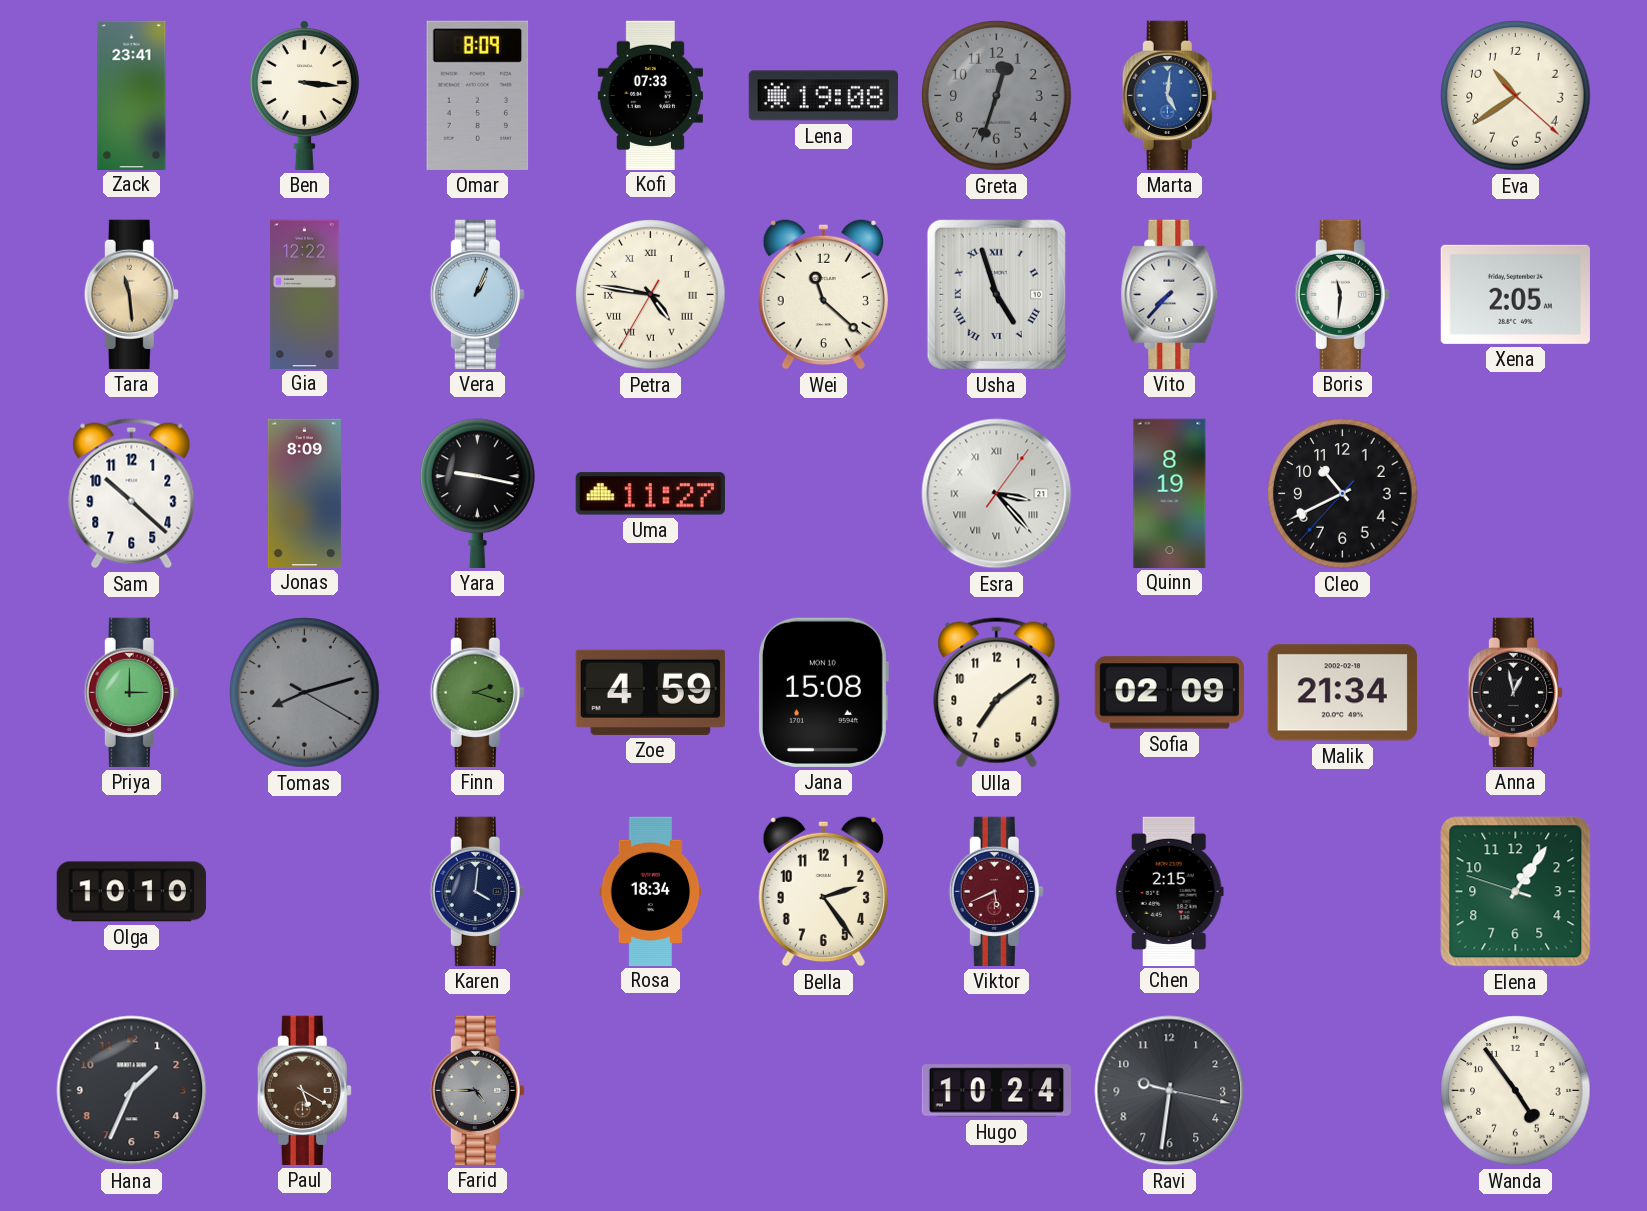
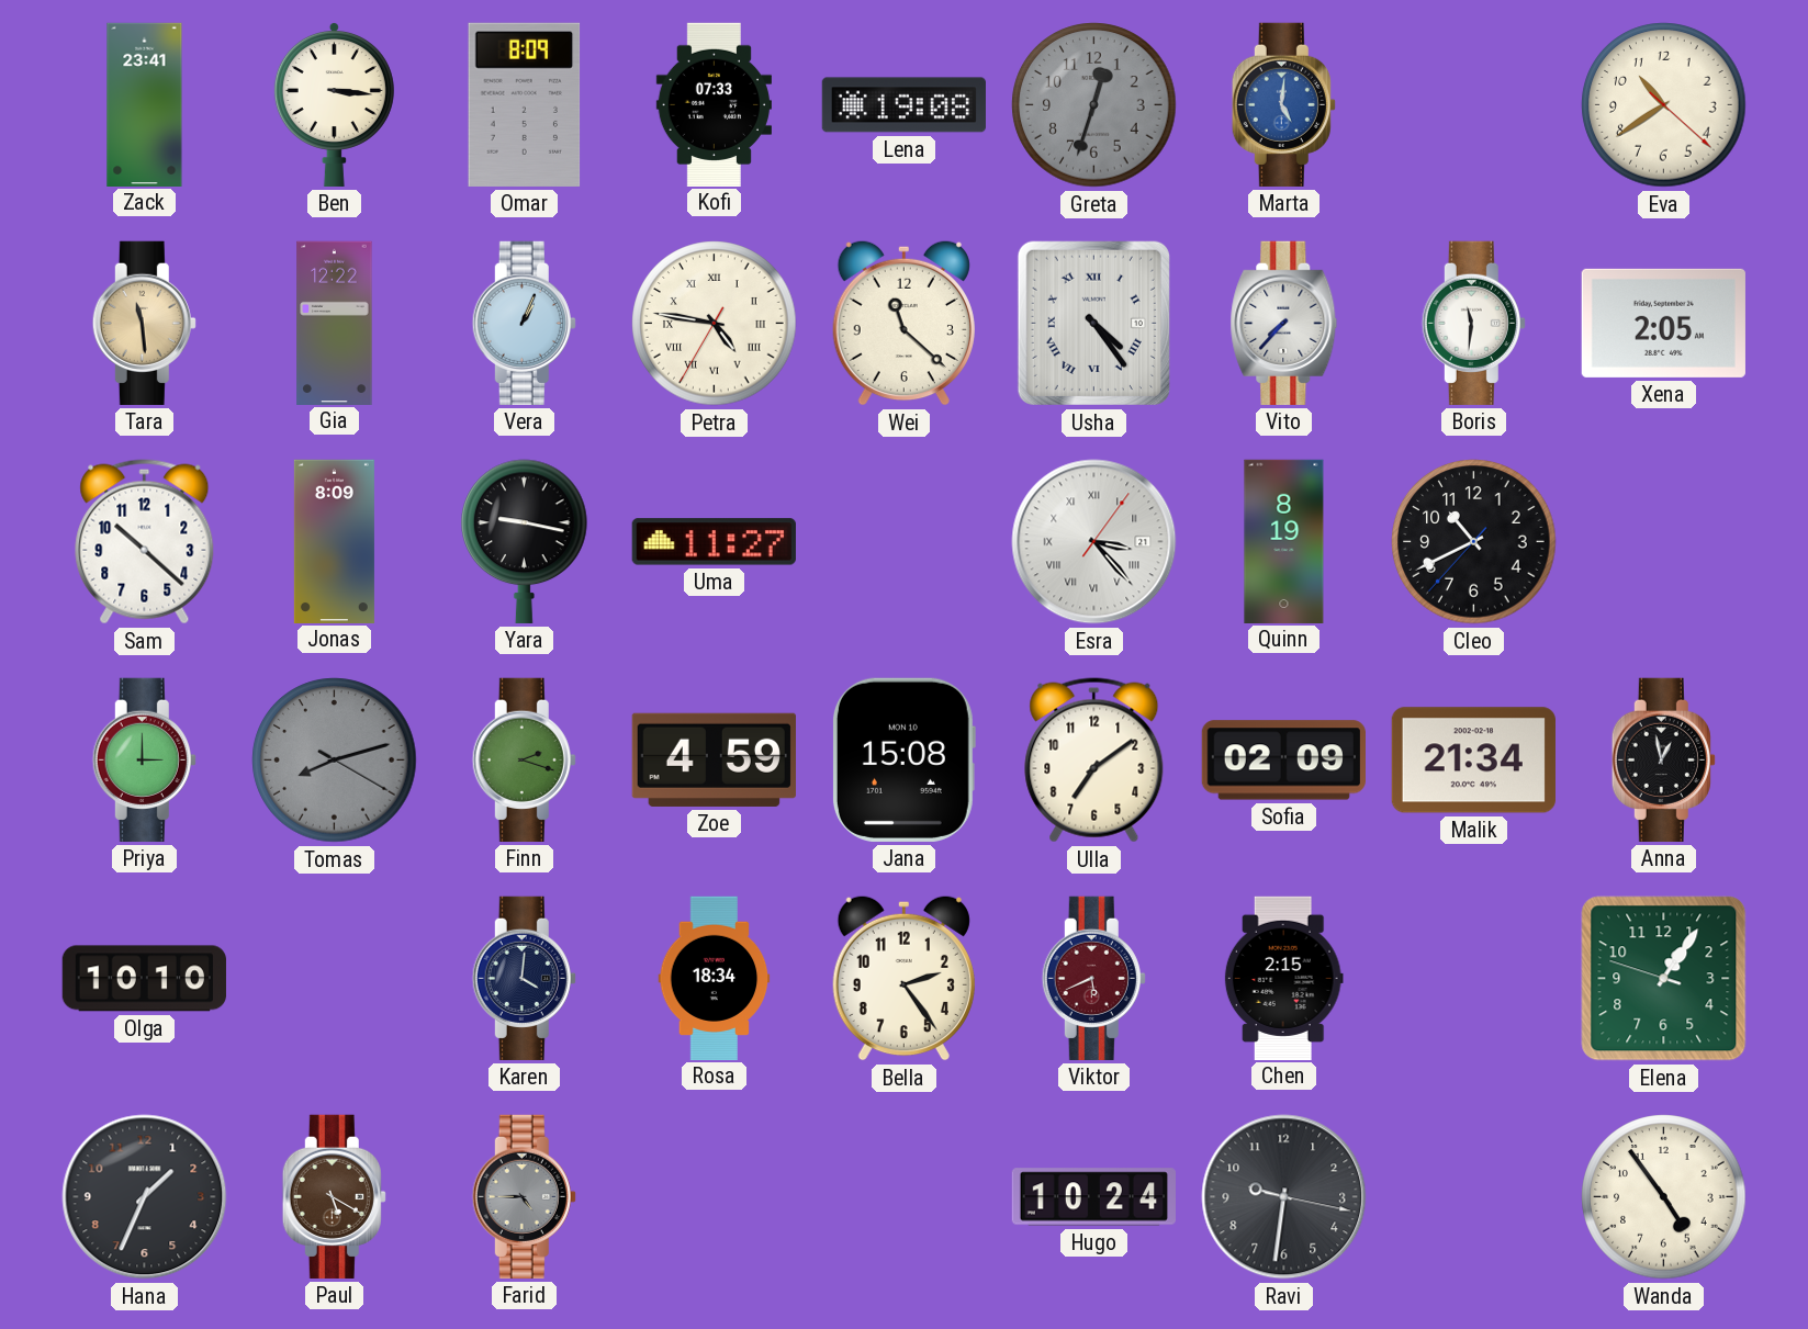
Usha: 4:57 -> 4:24 (1093, 323)
